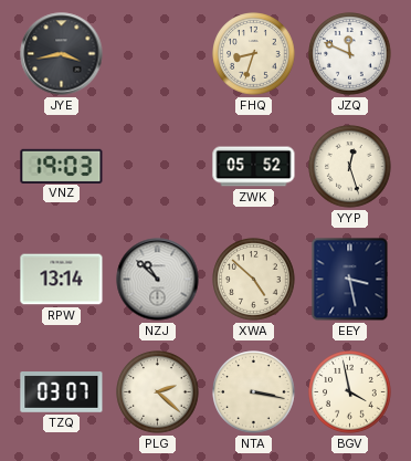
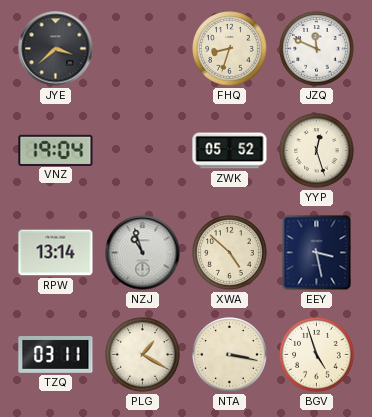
JYE: 3:43 -> 3:38 (56, 49)
VNZ: 19:03 -> 19:04 (56, 150)
NZJ: 10:52 -> 10:57 (143, 253)
TZQ: 03:07 -> 03:11 (56, 355)
PLG: 2:22 -> 1:20 (143, 355)
BGV: 3:58 -> 4:57 (317, 355)
